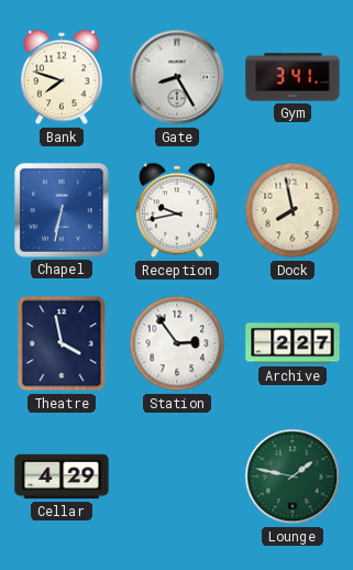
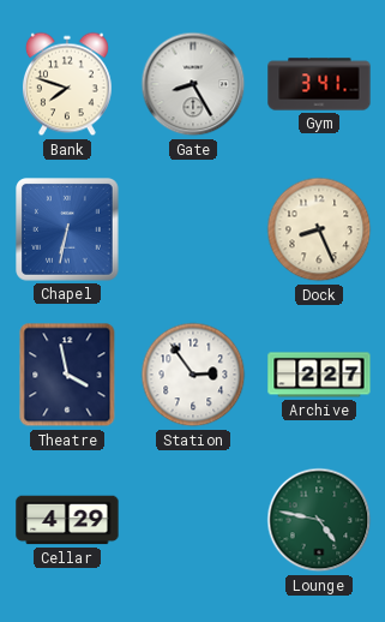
Reception: 9:43 -> none (177, 210)
Dock: 7:58 -> 8:26 (319, 229)
Lounge: 1:47 -> 4:47 (319, 520)
